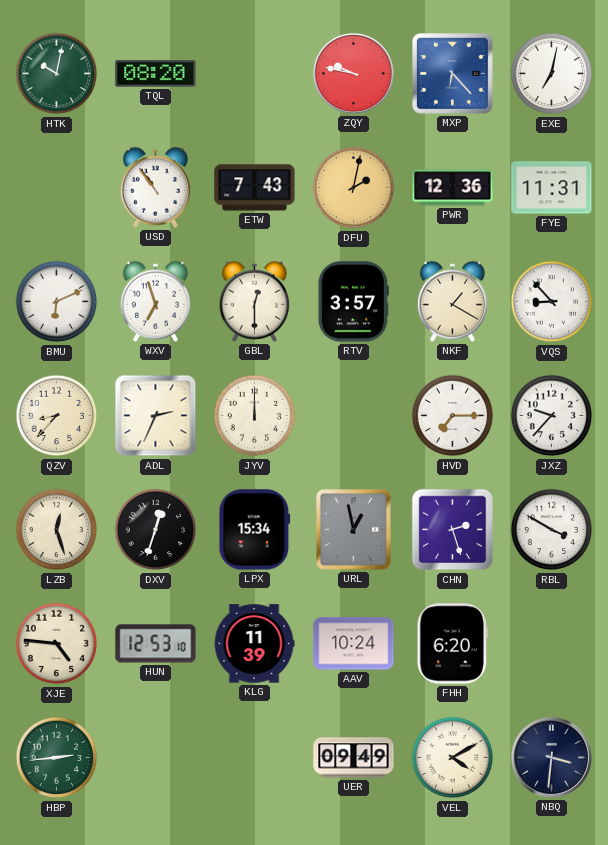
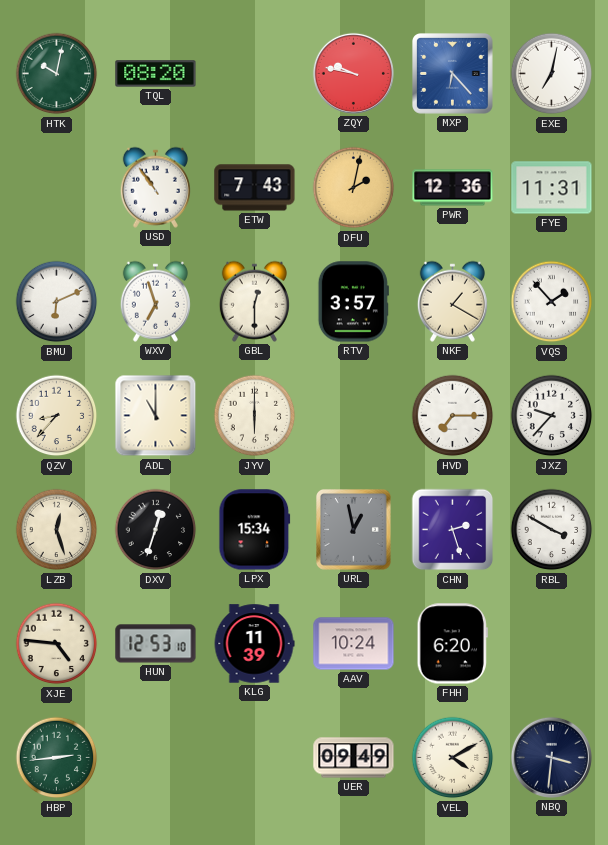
VQS: 8:53 -> 1:53 (552, 302)
ADL: 2:34 -> 11:00 (156, 416)
JYV: 12:00 -> 6:00 (255, 416)
